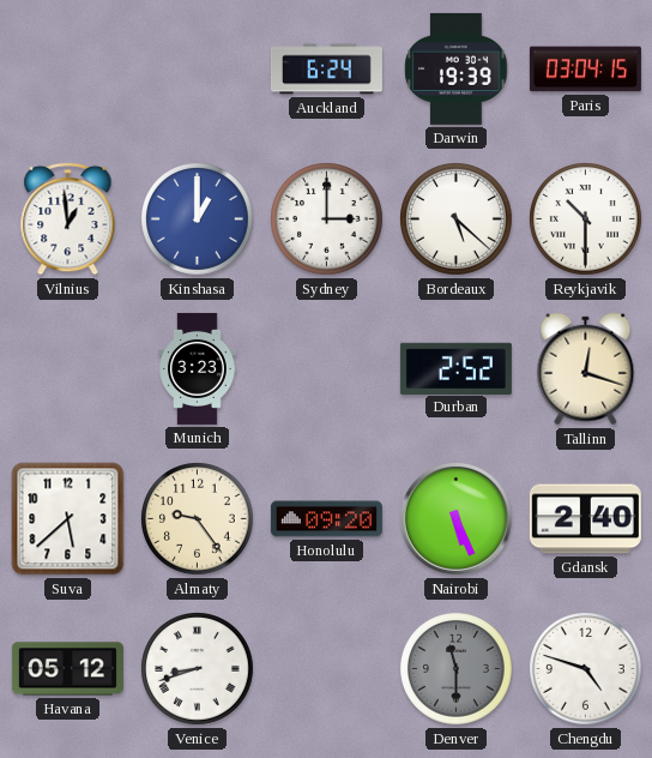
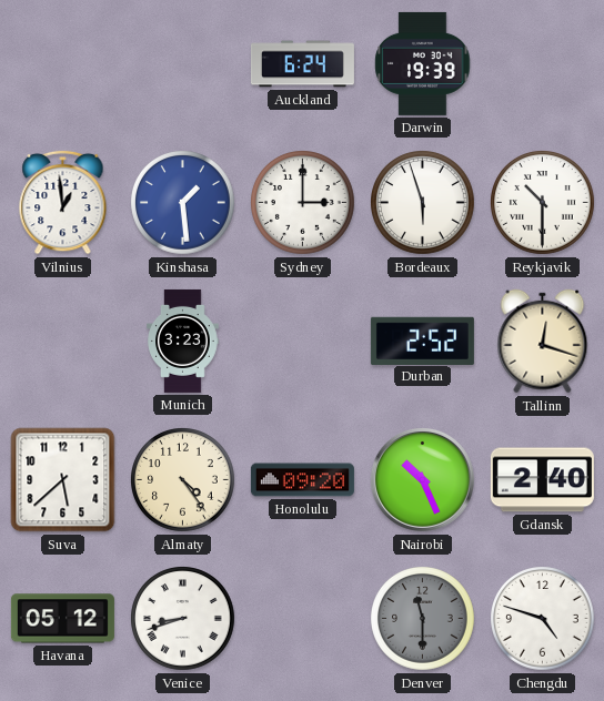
Paris: 03:04 -> none (585, 70)
Kinshasa: 1:00 -> 1:29 (183, 203)
Bordeaux: 5:22 -> 5:57 (423, 203)
Almaty: 9:24 -> 4:24 (183, 480)
Nairobi: 5:26 -> 10:26 (422, 479)
